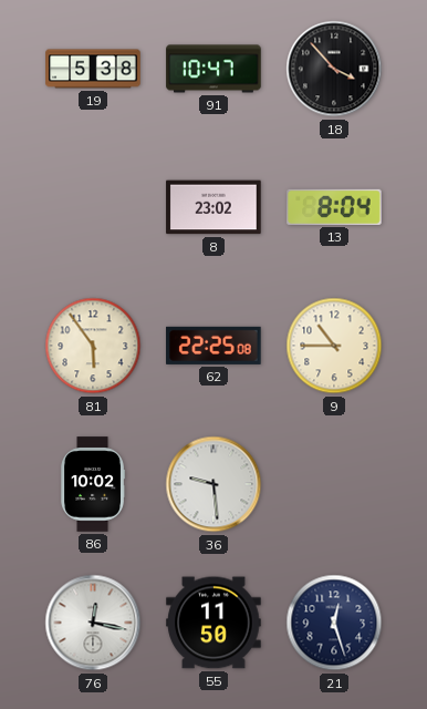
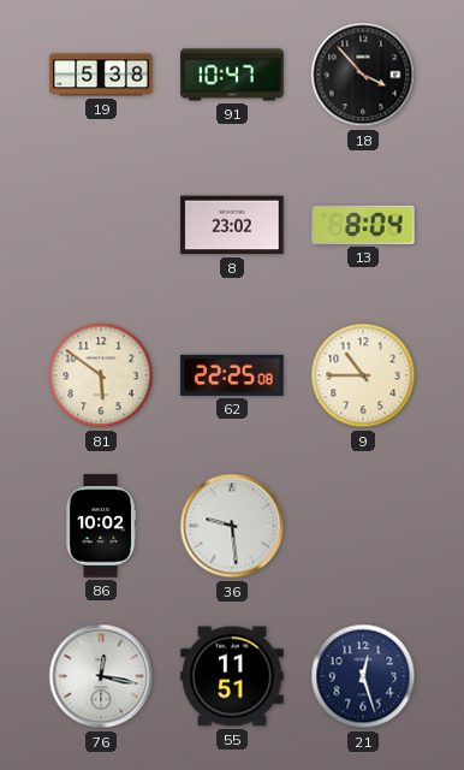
81: 5:54 -> 5:51 (101, 375)
55: 11:50 -> 11:51 (232, 676)
